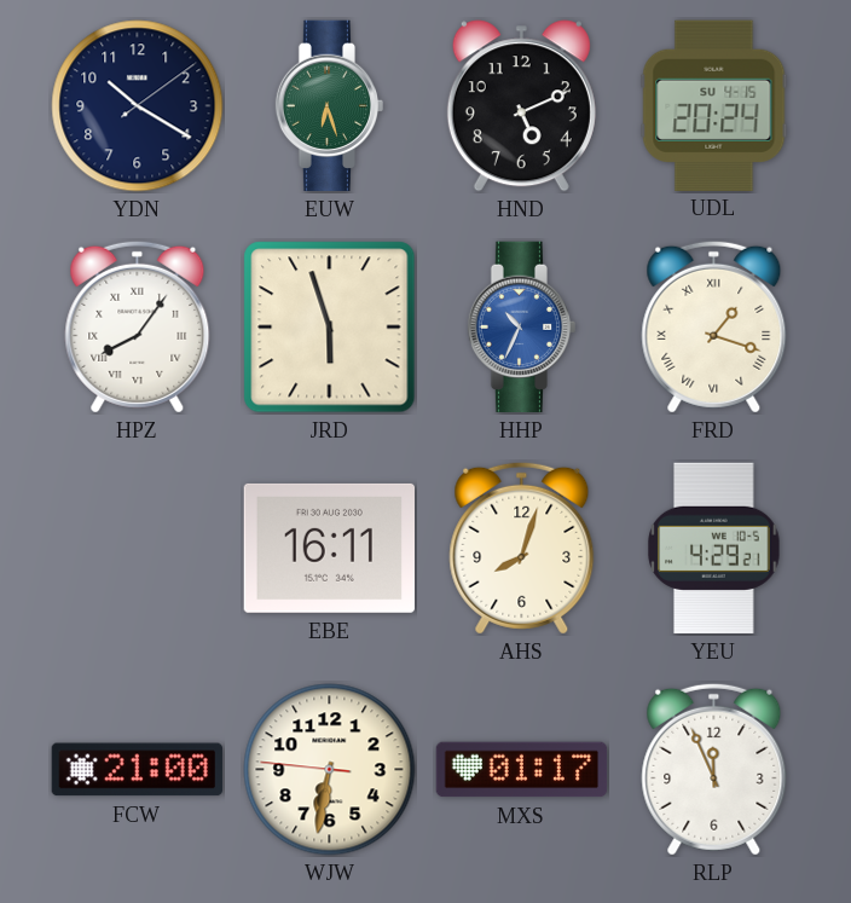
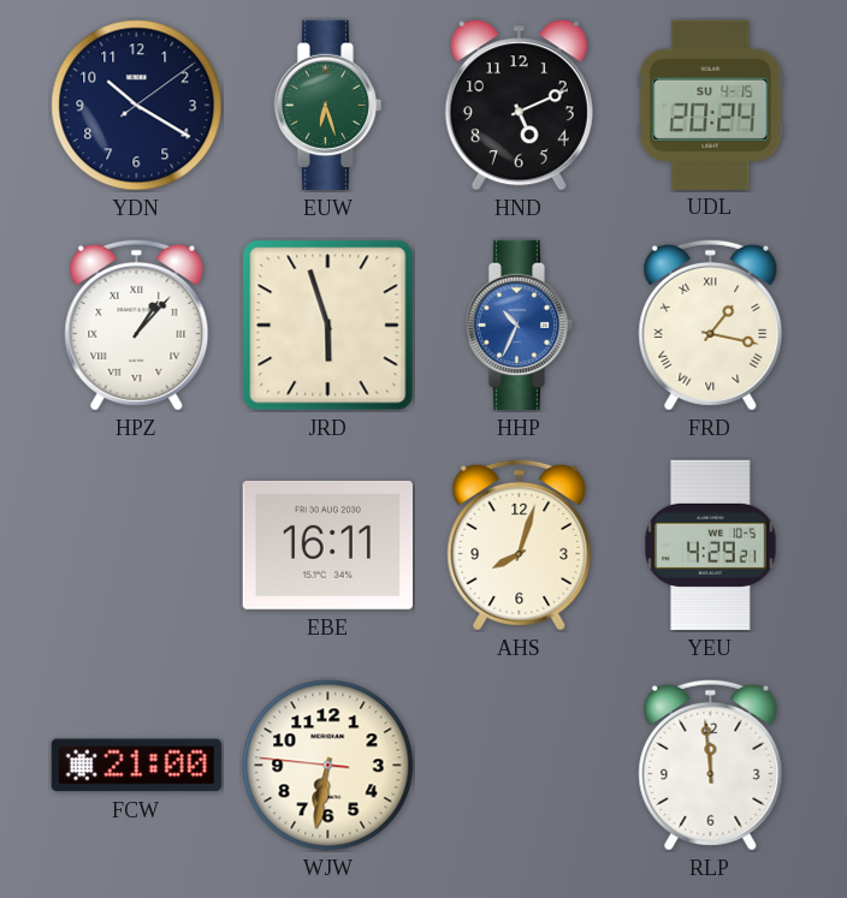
HPZ: 8:06 -> 1:07 (137, 325)
FRD: 1:18 -> 1:17 (711, 325)
MXS: 01:17 -> none (522, 770)
RLP: 11:56 -> 11:59 (711, 765)
